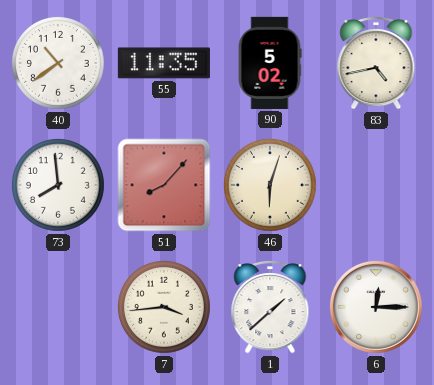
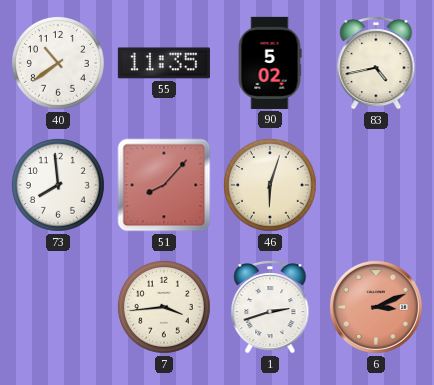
1: 1:38 -> 2:42 (270, 307)
6: 12:15 -> 3:11 (376, 307)
6 dial: white -> salmon (376, 307)
